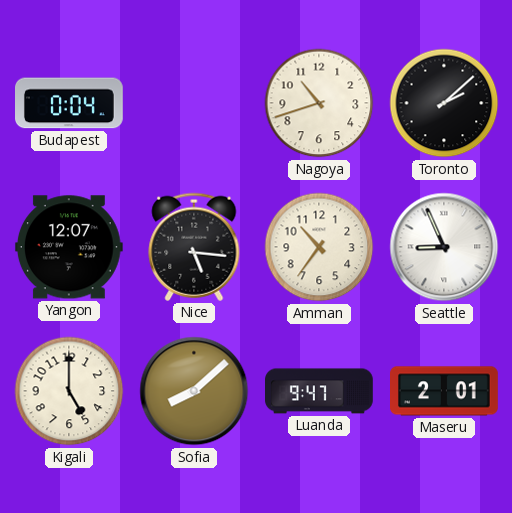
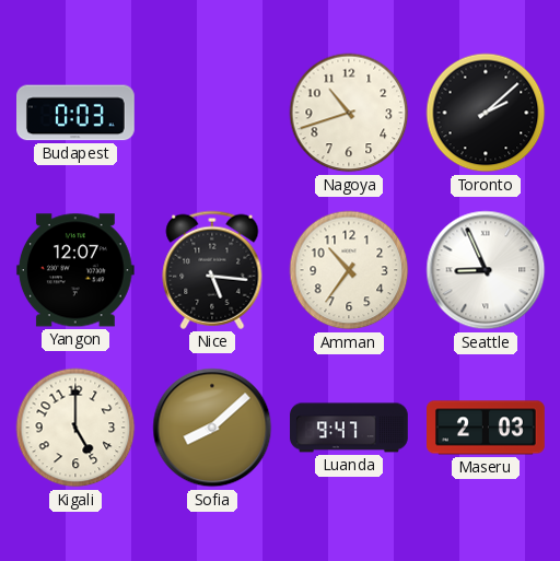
Budapest: 0:04 -> 0:03 (77, 113)
Maseru: 2:01 -> 2:03 (487, 428)
